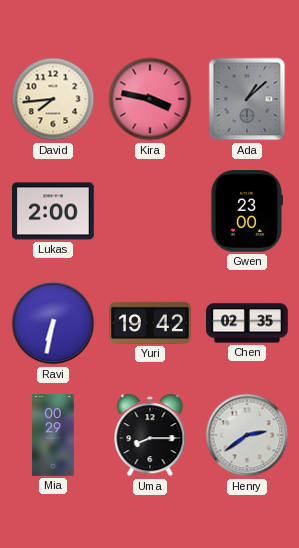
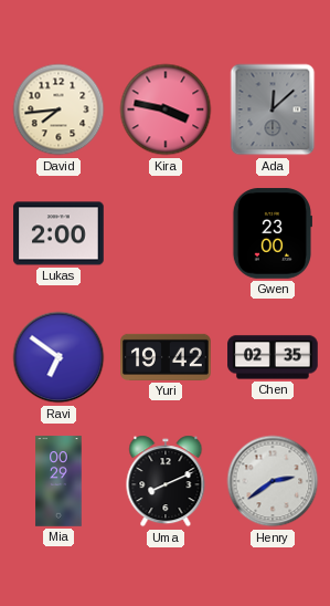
Ada: 1:08 -> 12:08 (273, 109)
Ravi: 6:32 -> 6:51 (58, 357)
Uma: 8:15 -> 8:11 (166, 481)
